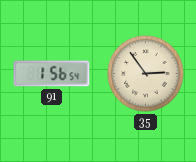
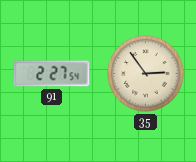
91: 1:56 -> 2:27 (52, 74)
